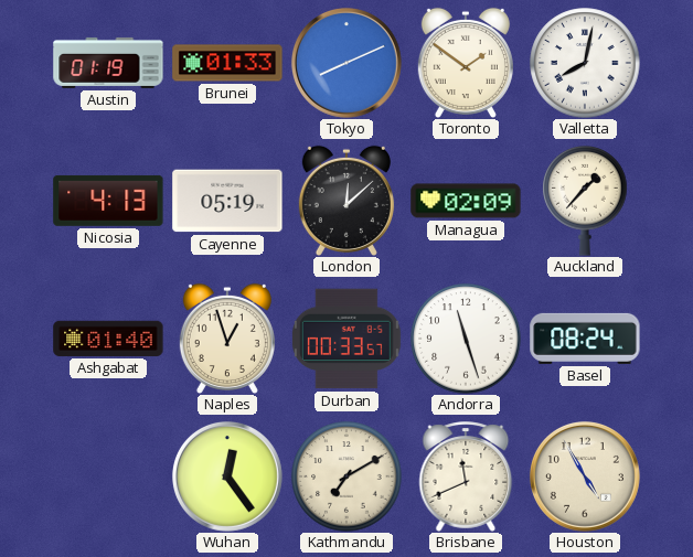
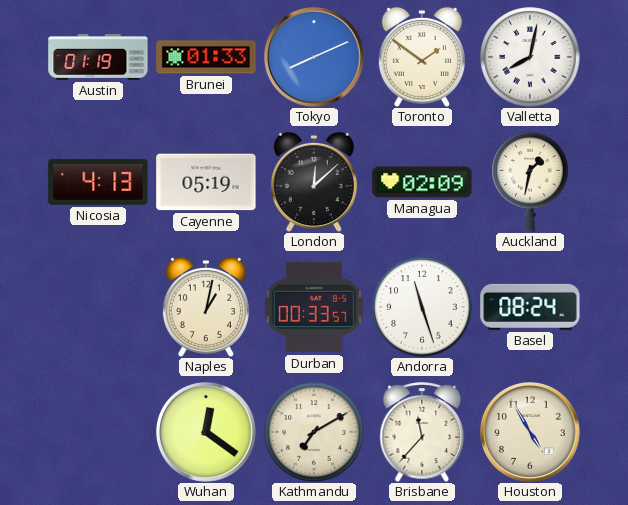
Auckland: 1:37 -> 1:32 (530, 183)
Ashgabat: 01:40 -> none (108, 339)
Naples: 12:57 -> 1:02 (206, 306)
Wuhan: 12:24 -> 12:21 (206, 432)
Brisbane: 11:41 -> 11:37 (422, 432)
